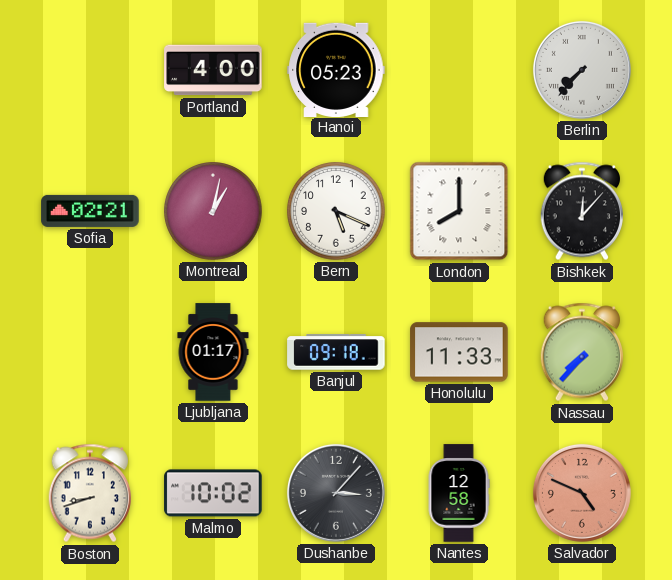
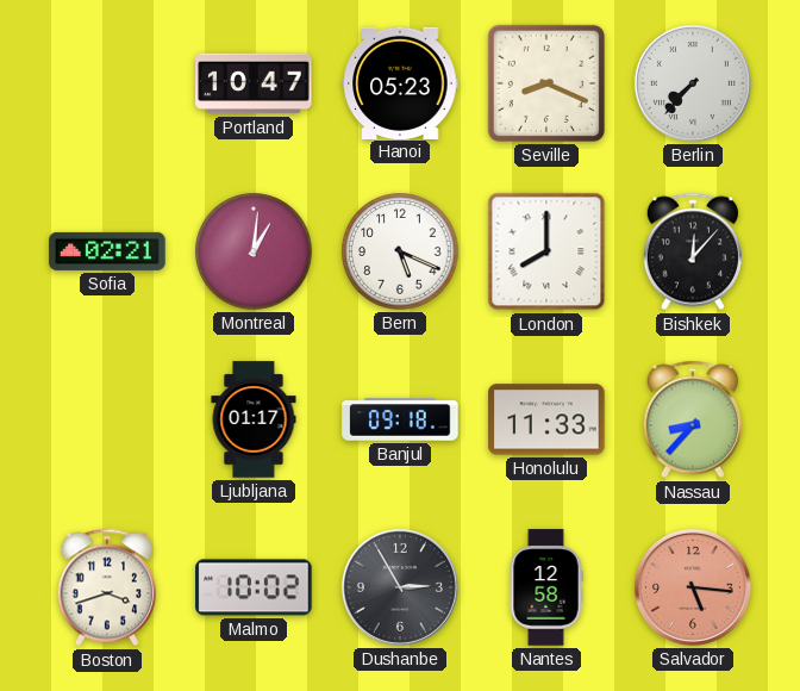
Portland: 4:00 -> 10:47 (254, 83)
Seville: none -> 8:19 (546, 83)
Montreal: 1:02 -> 1:01 (254, 251)
Nassau: 7:37 -> 8:37 (692, 419)
Boston: 8:42 -> 3:42 (106, 587)
Dushanbe: 3:07 -> 2:55 (400, 587)
Salvador: 4:49 -> 5:16 (693, 587)
